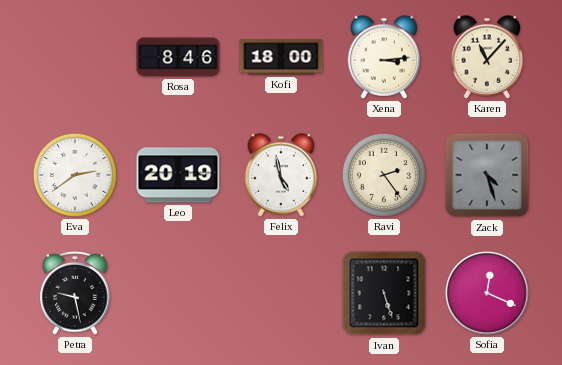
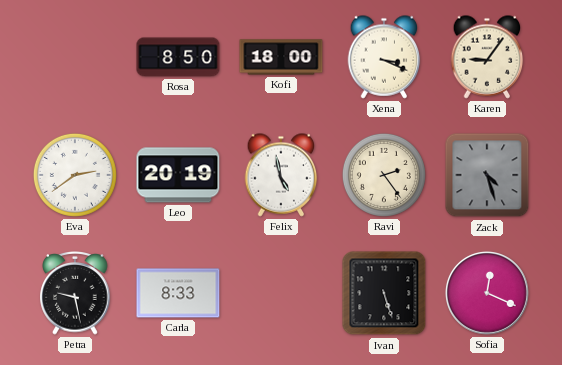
Rosa: 8:46 -> 8:50 (178, 57)
Xena: 3:14 -> 3:19 (384, 57)
Karen: 11:07 -> 9:06 (487, 57)
Carla: none -> 8:33 (178, 293)
